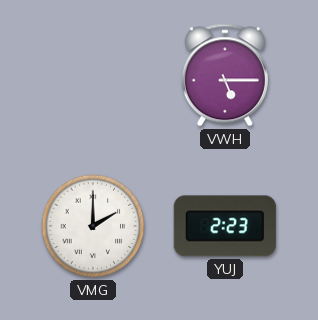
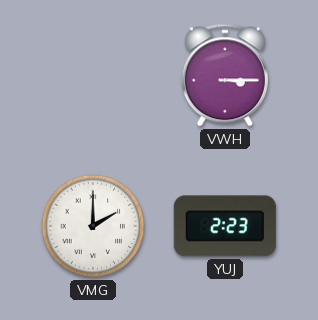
VWH: 5:15 -> 3:15 (225, 75)
